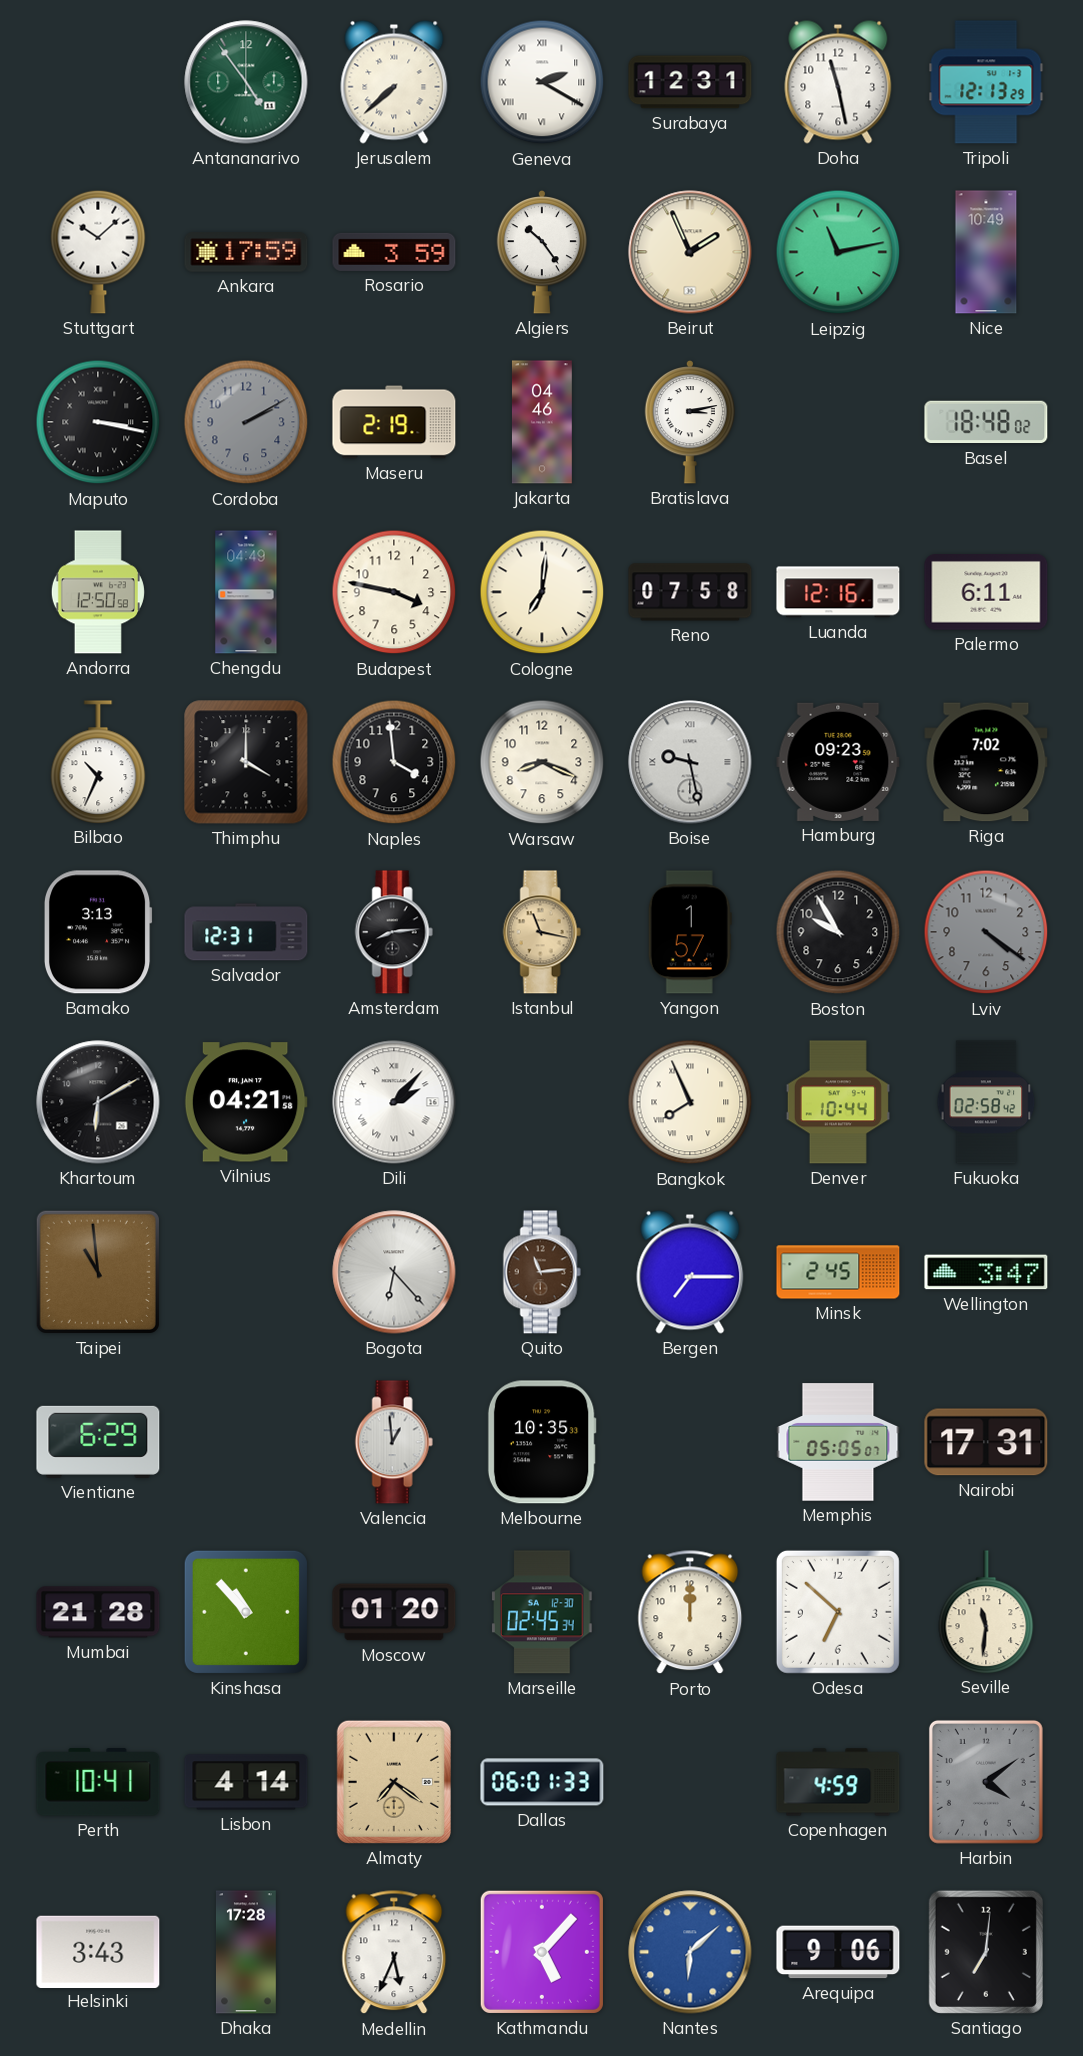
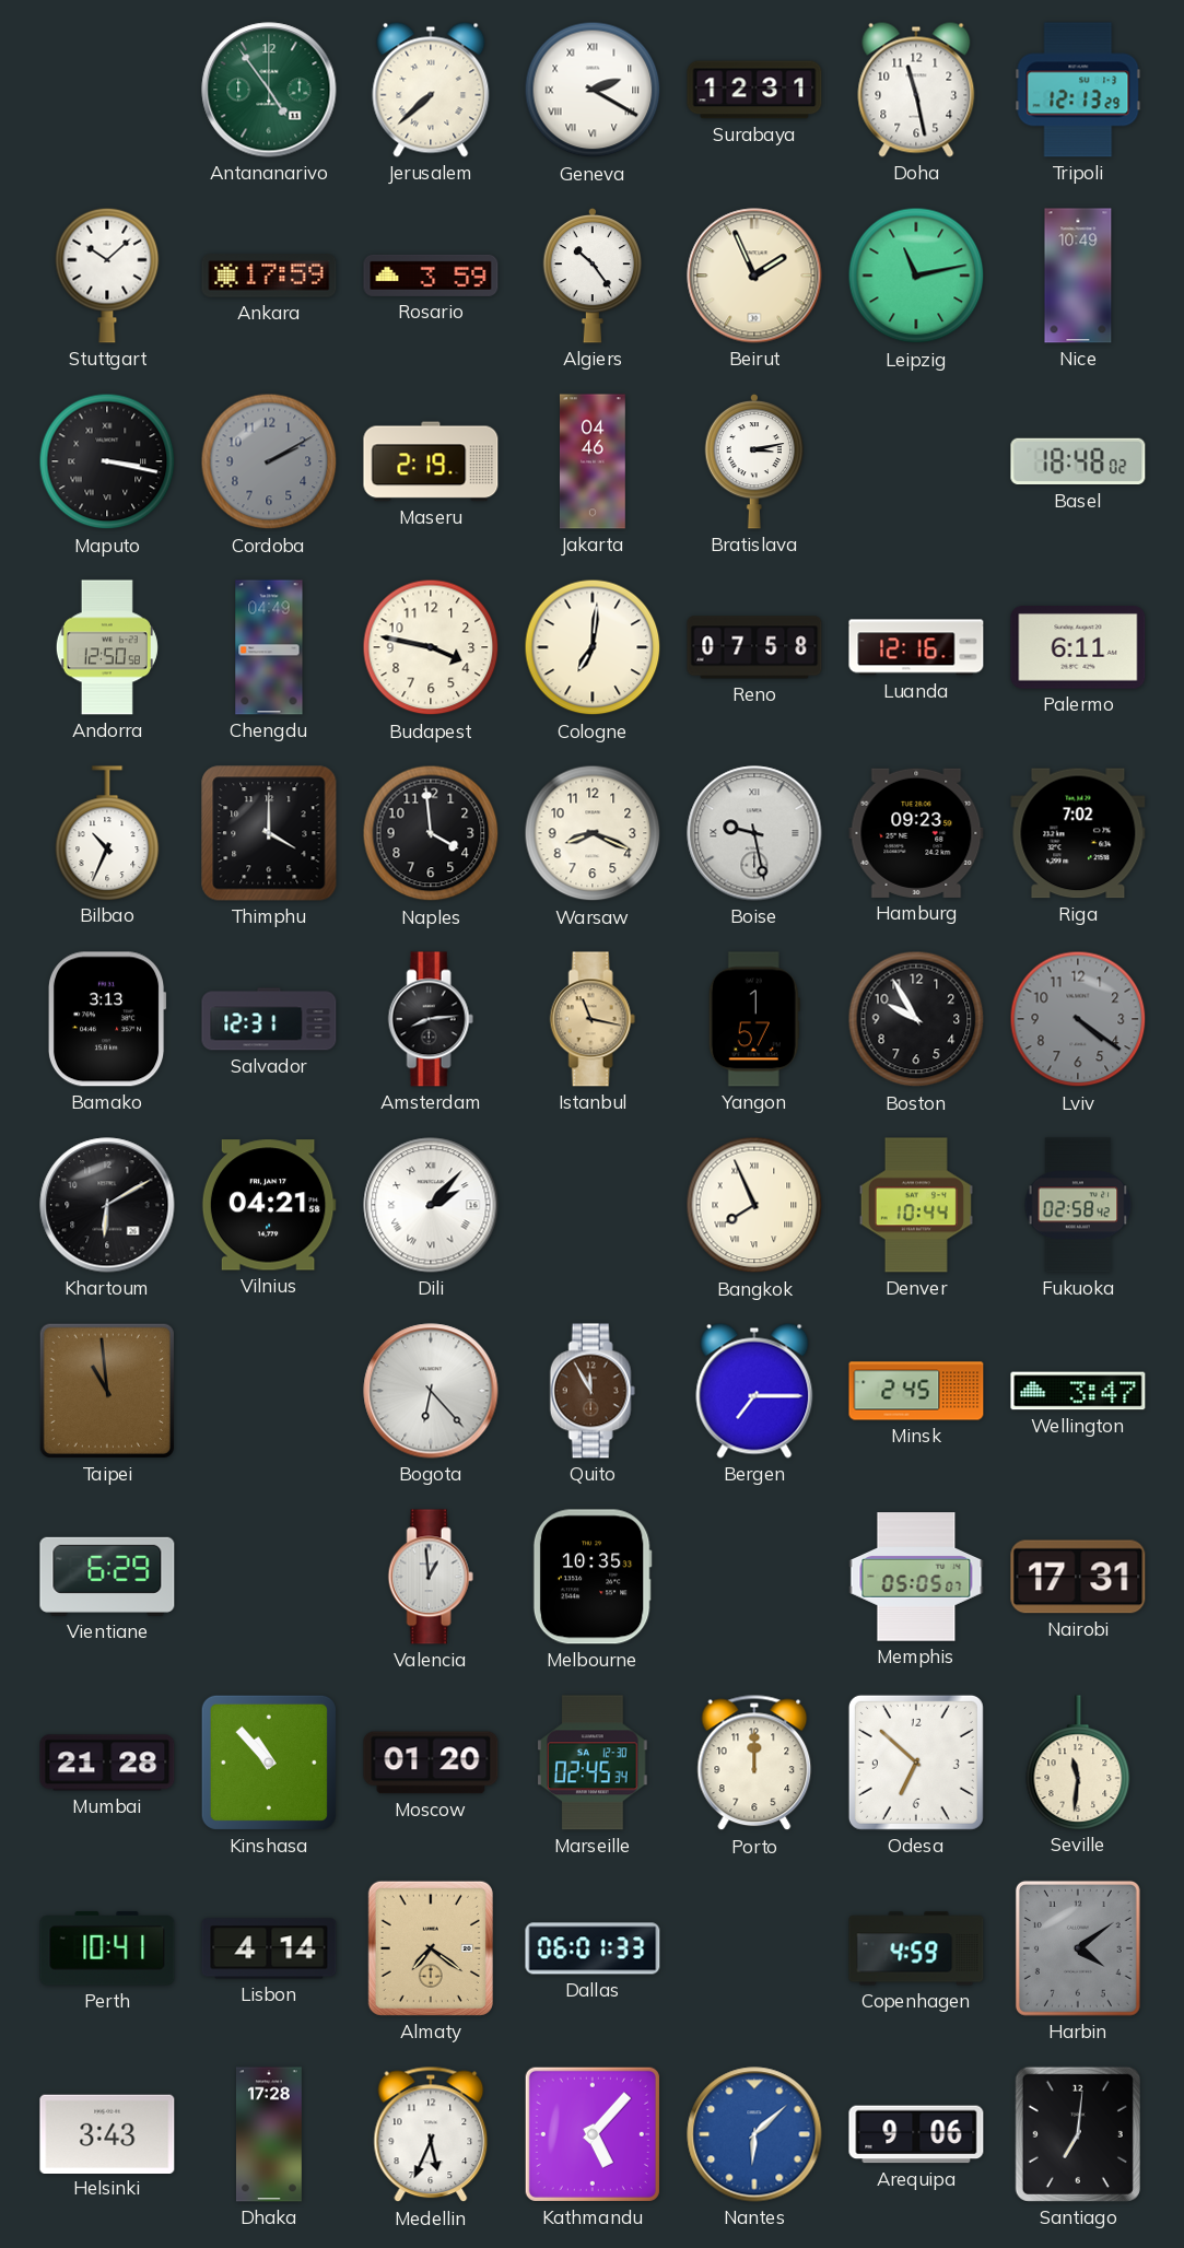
Quito: 11:14 -> 11:55 (593, 1391)
